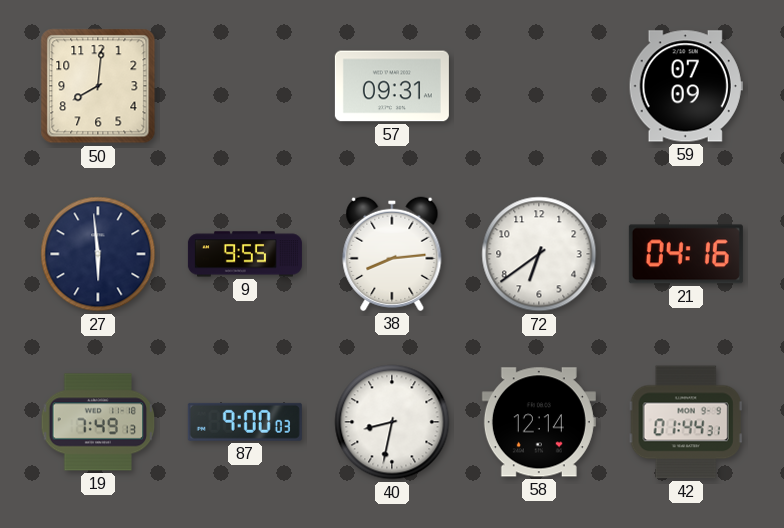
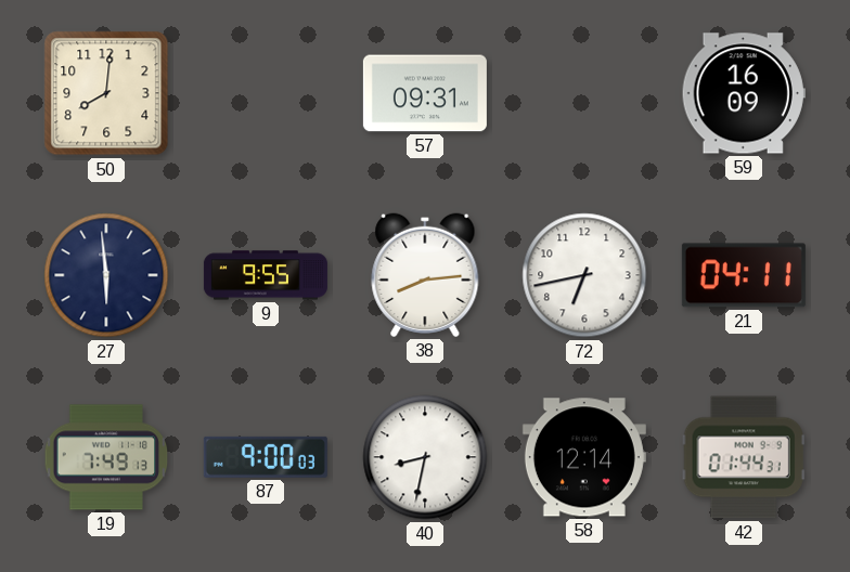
59: 07:09 -> 16:09 (744, 93)
72: 6:39 -> 6:43 (584, 275)
21: 04:16 -> 04:11 (744, 275)
